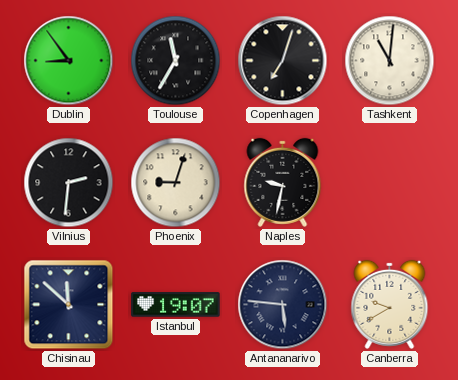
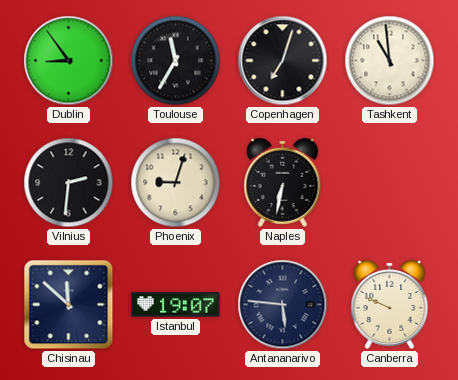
Tashkent: 11:01 -> 10:59 (390, 61)
Naples: 9:32 -> 6:32 (283, 182)
Canberra: 9:40 -> 9:49 (390, 304)
